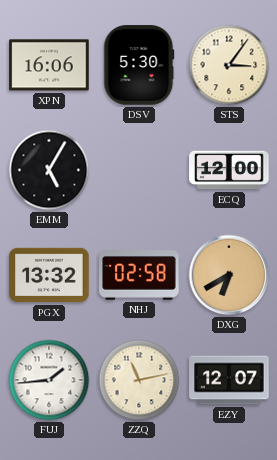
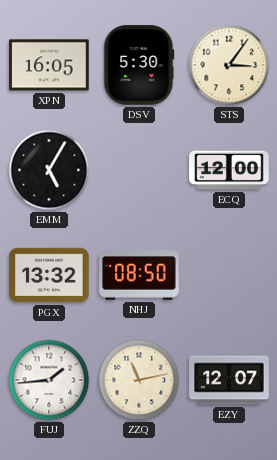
XPN: 16:06 -> 16:05 (49, 65)
NHJ: 02:58 -> 08:50 (139, 275)
DXG: 6:40 -> none (229, 275)
